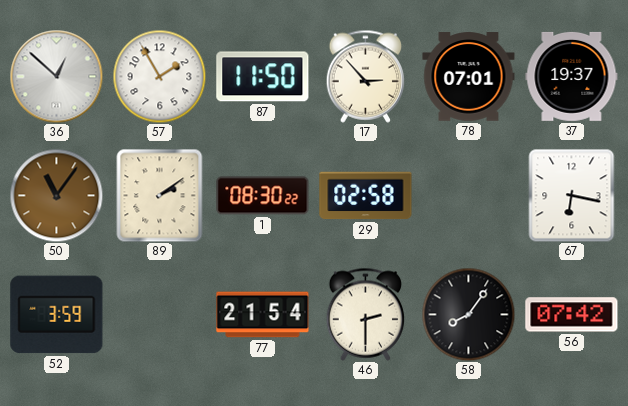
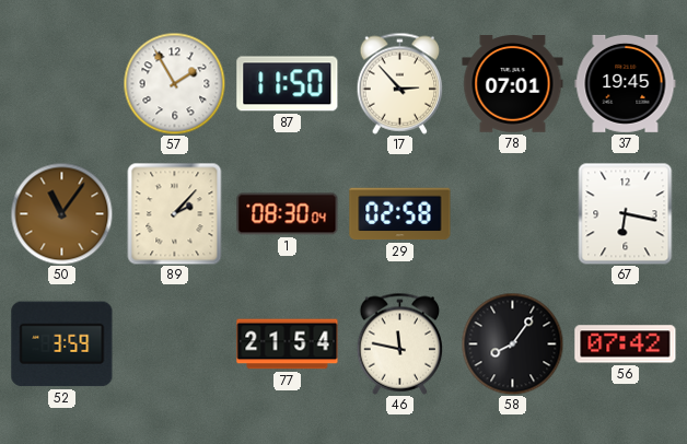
36: 12:52 -> none (56, 76)
37: 19:37 -> 19:45 (626, 83)
89: 2:09 -> 2:07 (175, 213)
1: 08:30:22 -> 08:30:04 (288, 214)
46: 2:30 -> 11:47 (400, 343)
